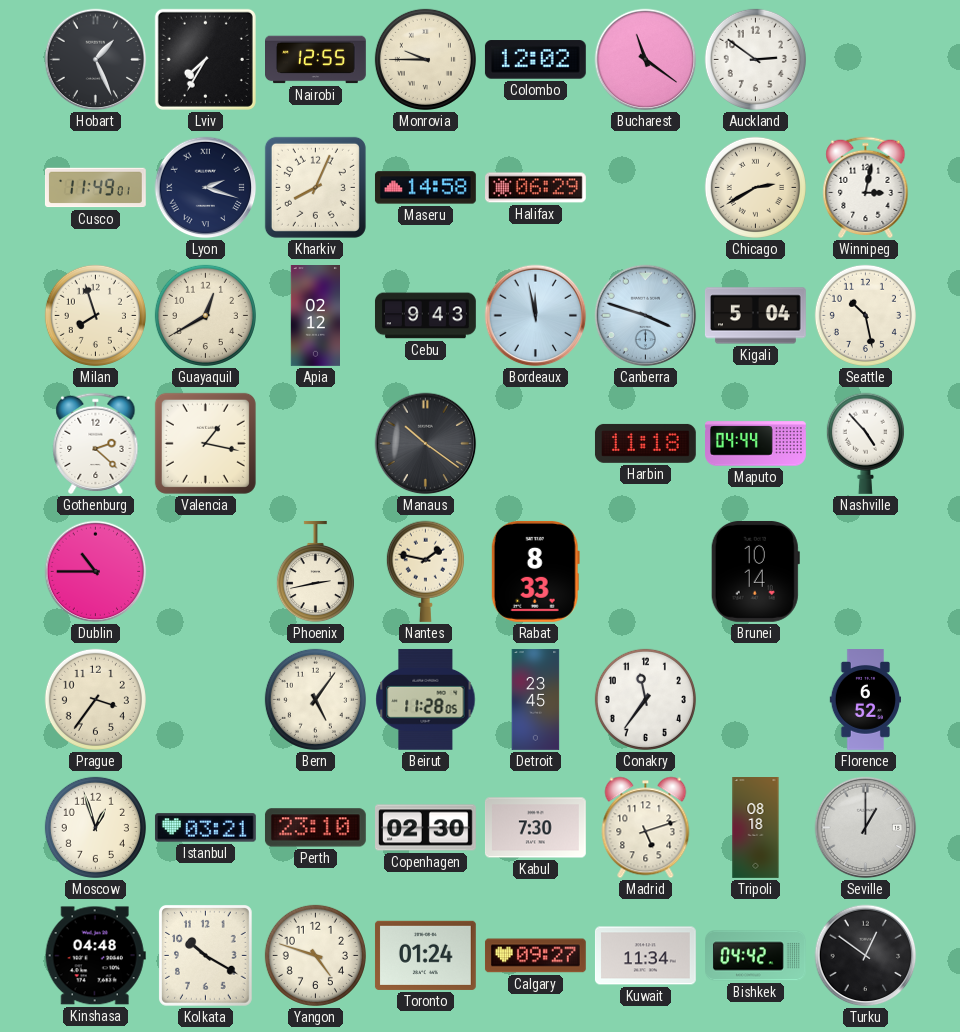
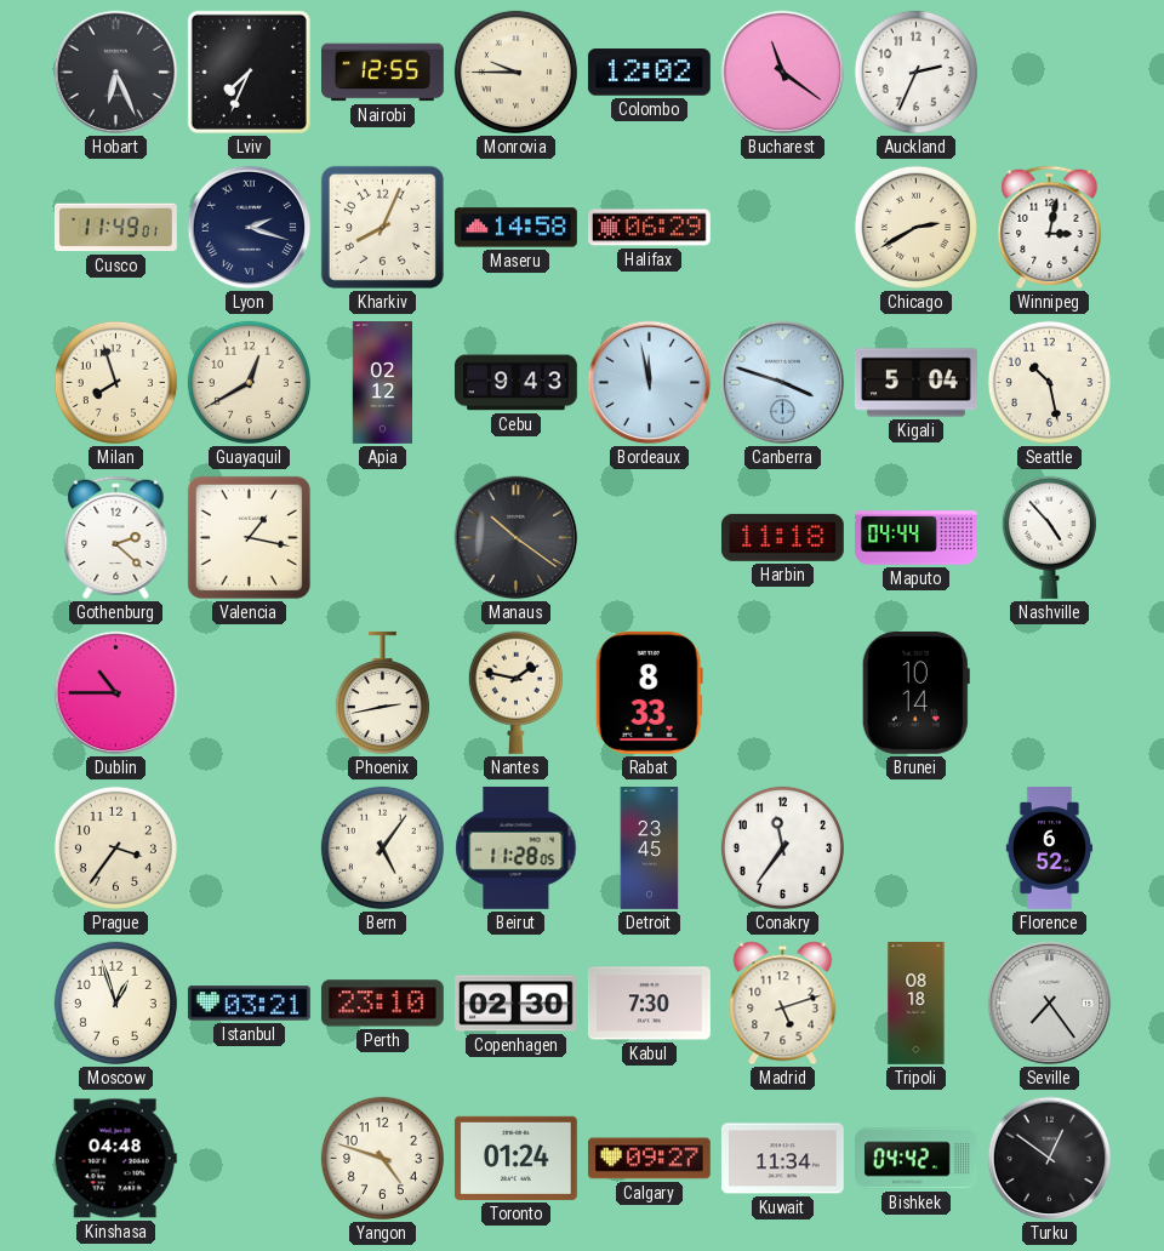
Hobart: 1:26 -> 6:26 (116, 73)
Lviv: 7:35 -> 7:34 (249, 72)
Auckland: 2:51 -> 2:34 (915, 72)
Seville: 1:00 -> 7:24 (1050, 1004)
Kolkata: 10:20 -> none (206, 956)
